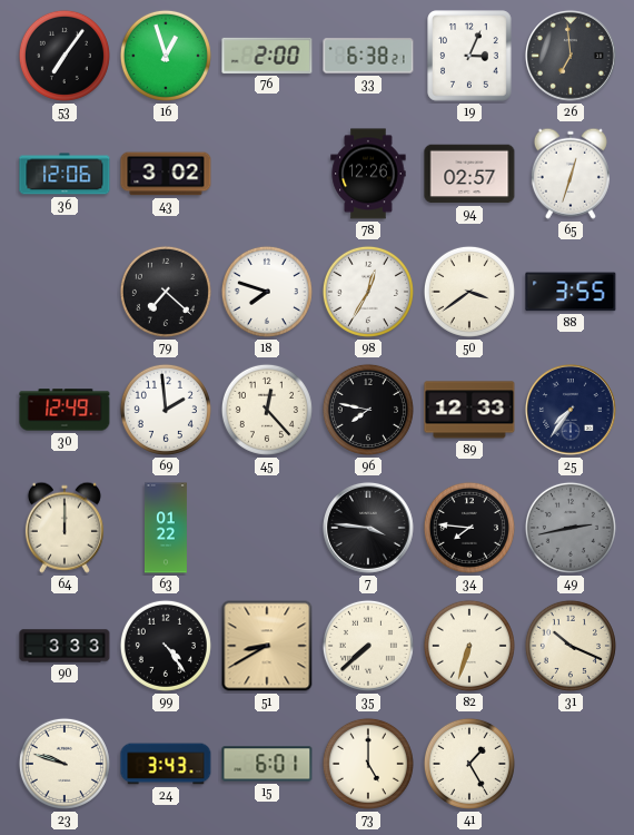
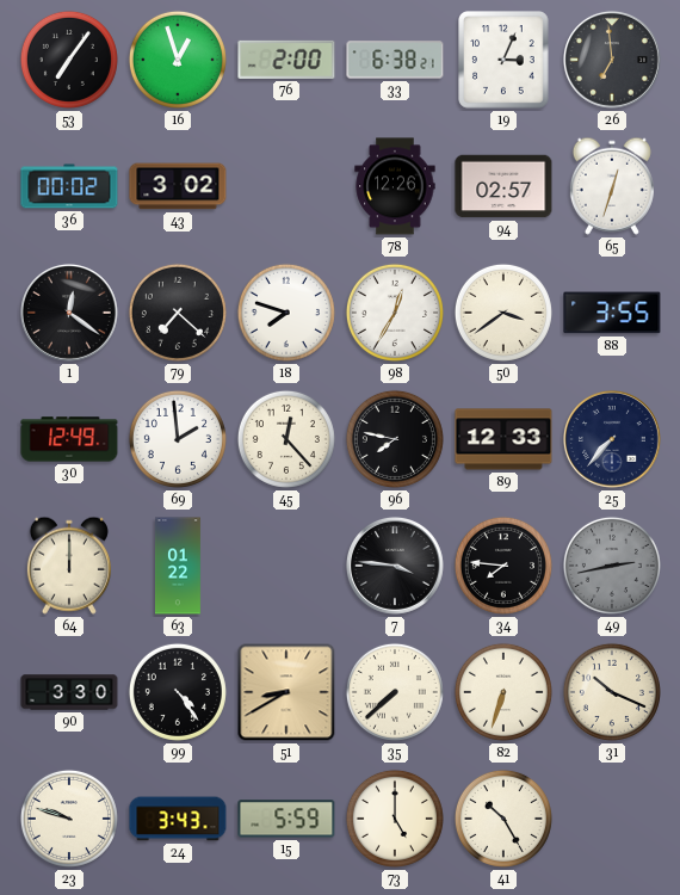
36: 12:06 -> 00:02 (69, 186)
1: none -> 12:21 (69, 313)
25: 7:36 -> 7:37 (612, 439)
90: 3:33 -> 3:30 (69, 692)
15: 6:01 -> 5:59 (286, 819)
41: 1:25 -> 10:25 (503, 819)
